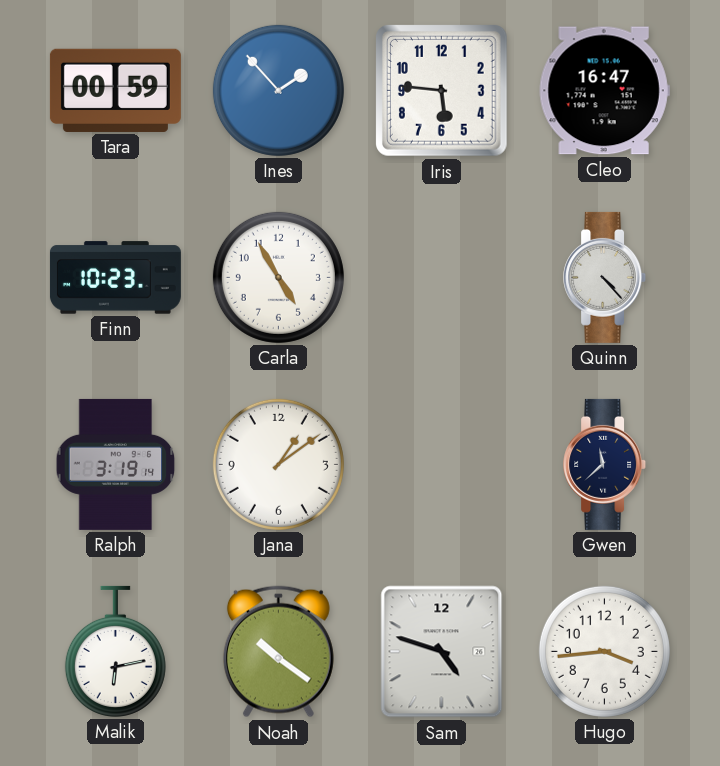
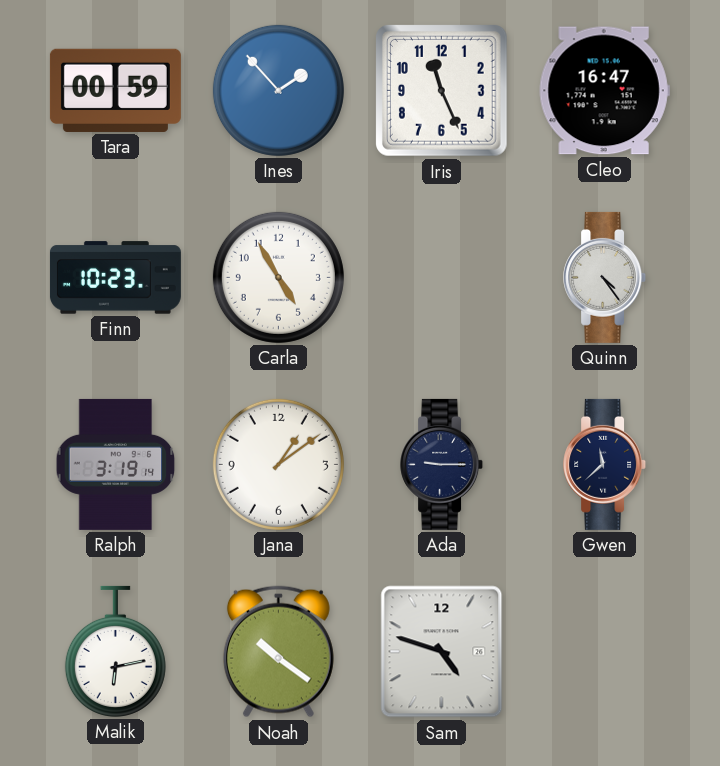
Iris: 5:46 -> 11:26 (442, 91)
Quinn: 4:23 -> 4:24 (605, 277)
Ada: none -> 9:15 (442, 464)
Hugo: 3:44 -> none (604, 651)
